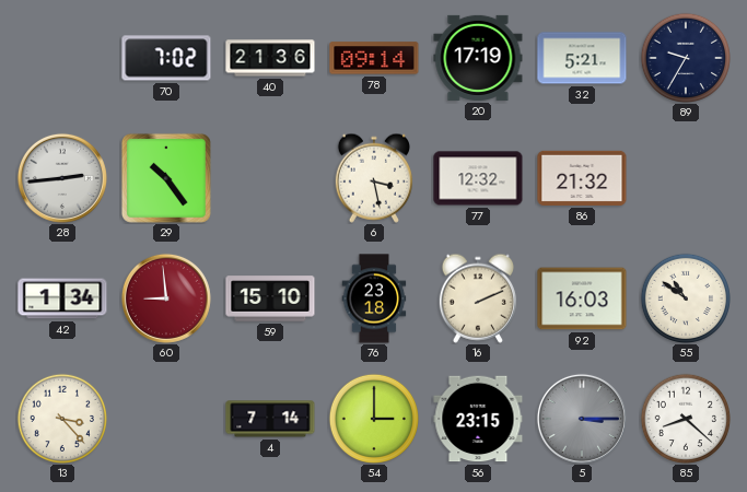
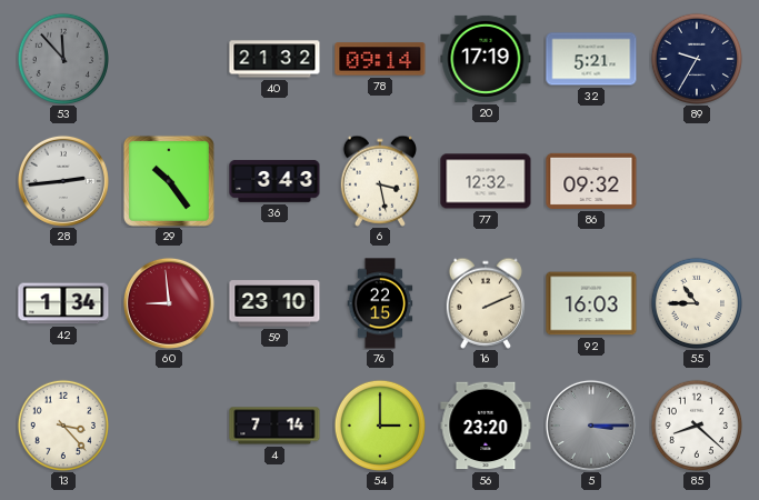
53: none -> 11:53 (62, 58)
70: 7:02 -> none (166, 58)
40: 21:36 -> 21:32 (274, 59)
36: none -> 3:43 (274, 181)
86: 21:32 -> 09:32 (591, 181)
59: 15:10 -> 23:10 (274, 303)
76: 23:18 -> 22:15 (380, 303)
55: 10:51 -> 10:45 (696, 302)
56: 23:15 -> 23:20 (486, 426)
